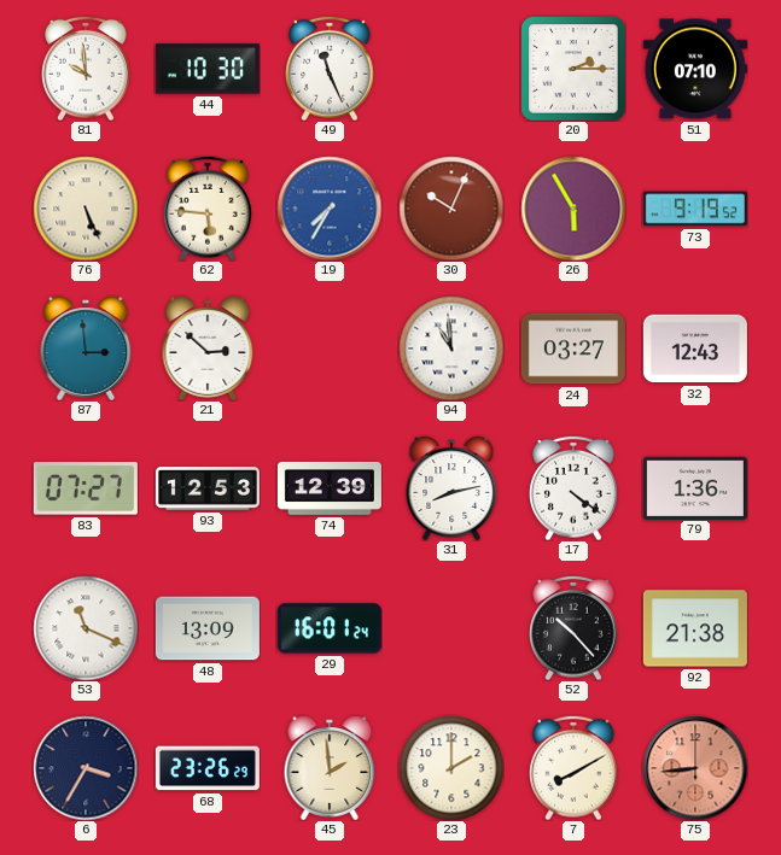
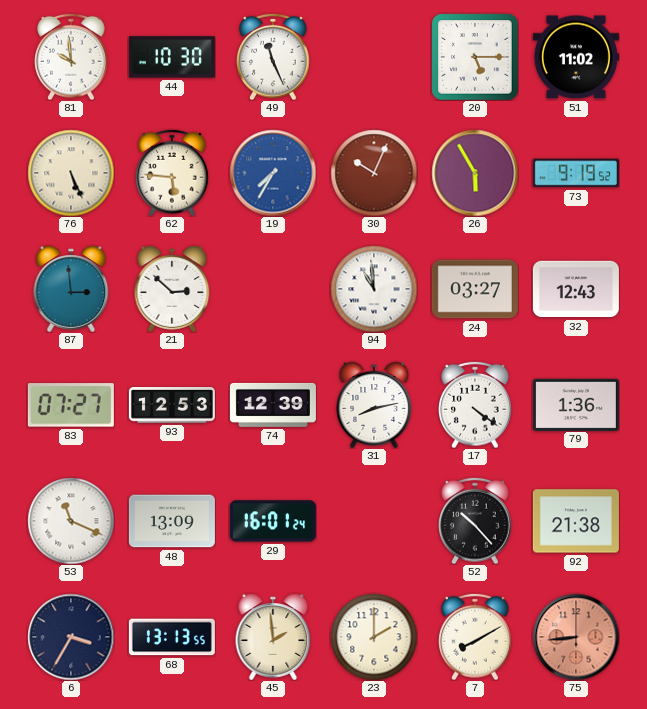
20: 2:15 -> 5:15 (475, 57)
51: 07:10 -> 11:02 (576, 57)
68: 23:26 -> 13:13 (172, 637)
